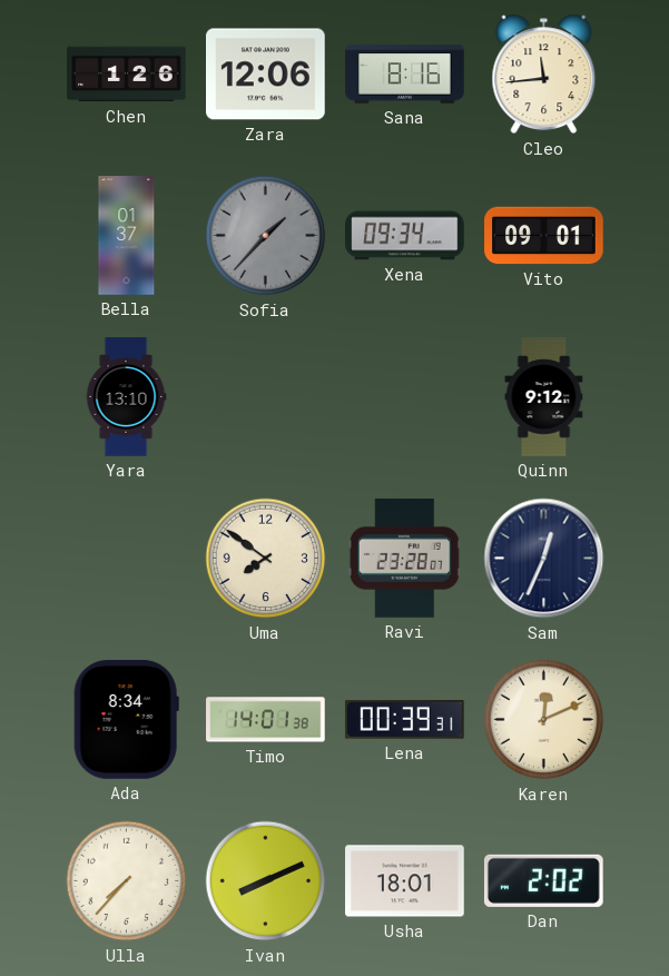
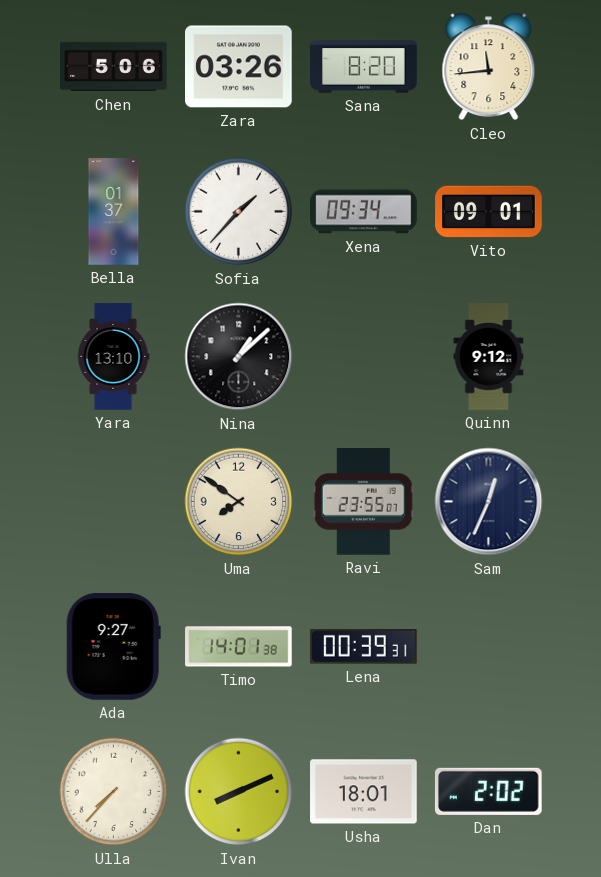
Chen: 1:26 -> 5:06 (114, 67)
Zara: 12:06 -> 03:26 (239, 67)
Sana: 8:16 -> 8:20 (364, 67)
Sofia dial: grey -> white (239, 212)
Nina: none -> 1:08 (239, 357)
Ravi: 23:28 -> 23:55 (363, 502)
Ada: 8:34 -> 9:27 (113, 647)
Karen: 12:11 -> none (544, 720)
